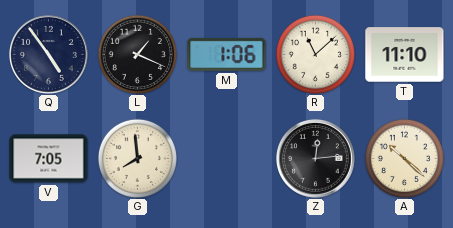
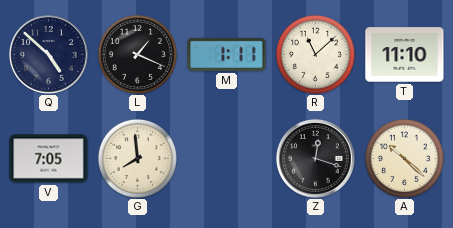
Q: 4:54 -> 4:52 (48, 54)
M: 1:06 -> 1:11 (227, 54)
Z: 12:14 -> 12:18 (315, 158)
